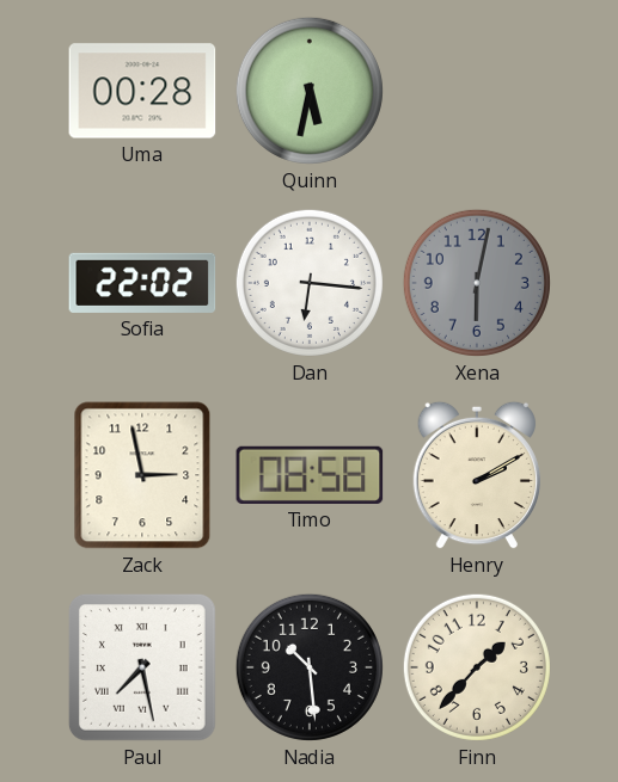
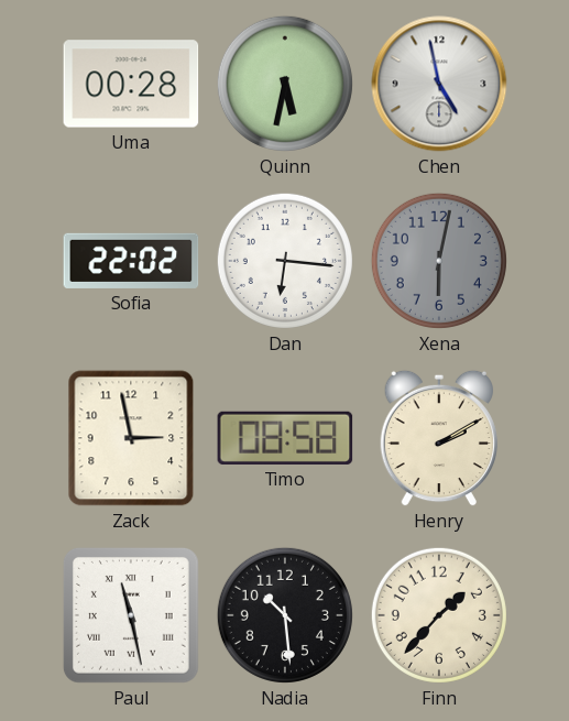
Chen: none -> 4:58 (439, 84)
Paul: 7:28 -> 11:28 (131, 615)
